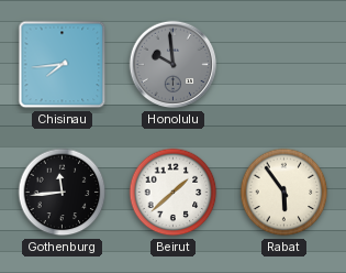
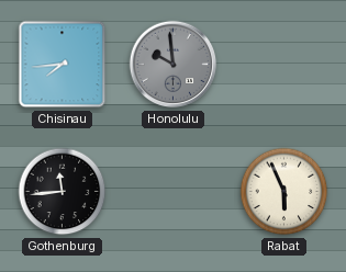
Beirut: 1:38 -> none (174, 193)
Rabat: 5:54 -> 5:56 (284, 192)
